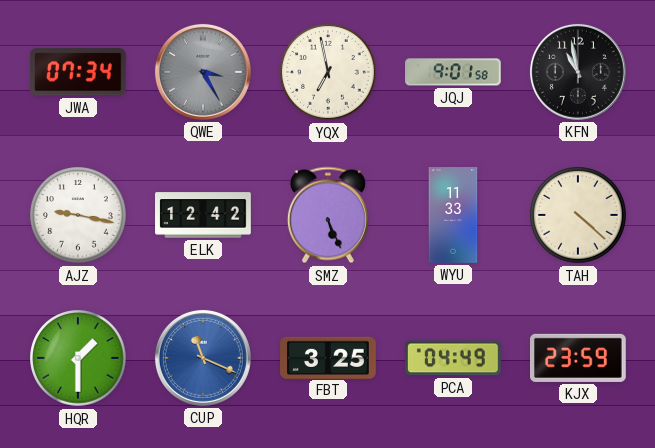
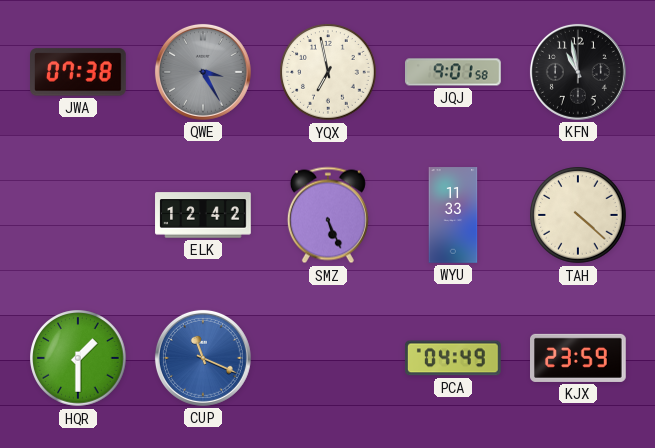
JWA: 07:34 -> 07:38 (79, 72)
AJZ: 9:17 -> none (78, 215)
FBT: 3:25 -> none (328, 357)
